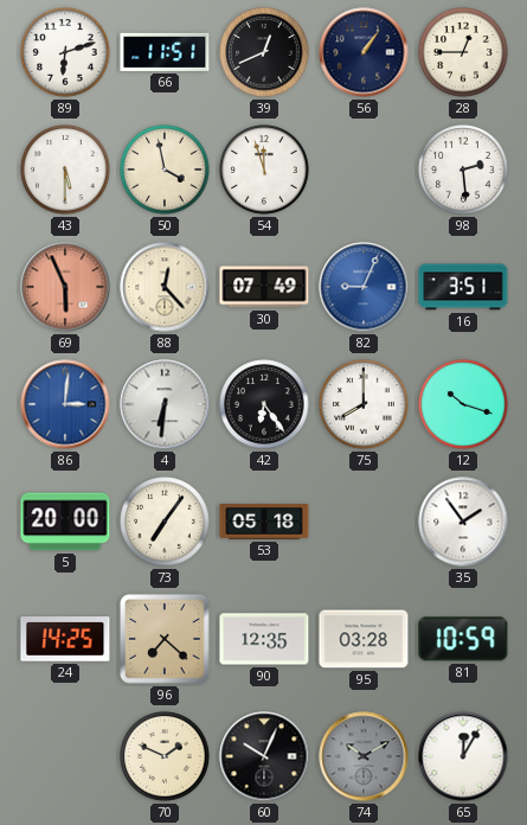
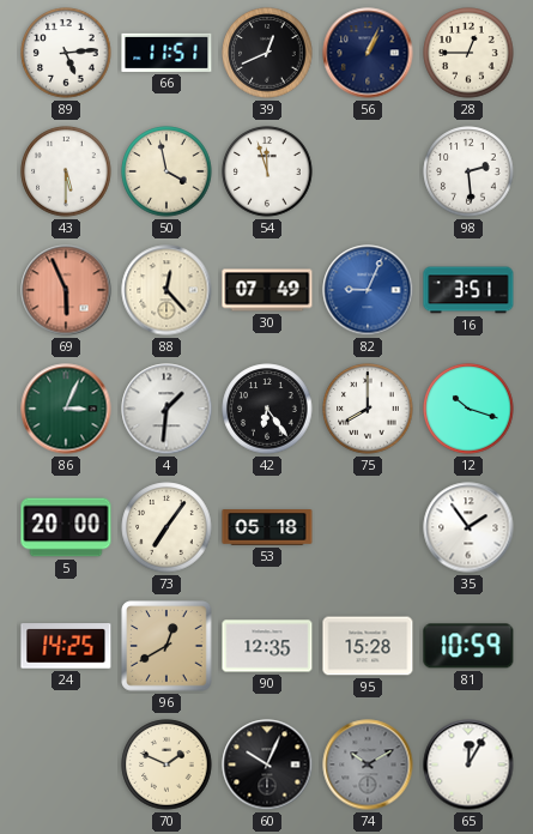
89: 6:12 -> 5:14 (66, 53)
56: 1:06 -> 1:04 (368, 53)
86: 3:01 -> 3:04 (66, 409)
86 dial: blue -> green (66, 409)
4: 6:31 -> 1:31 (166, 409)
96: 7:22 -> 12:40 (166, 646)
95: 03:28 -> 15:28 (368, 646)
